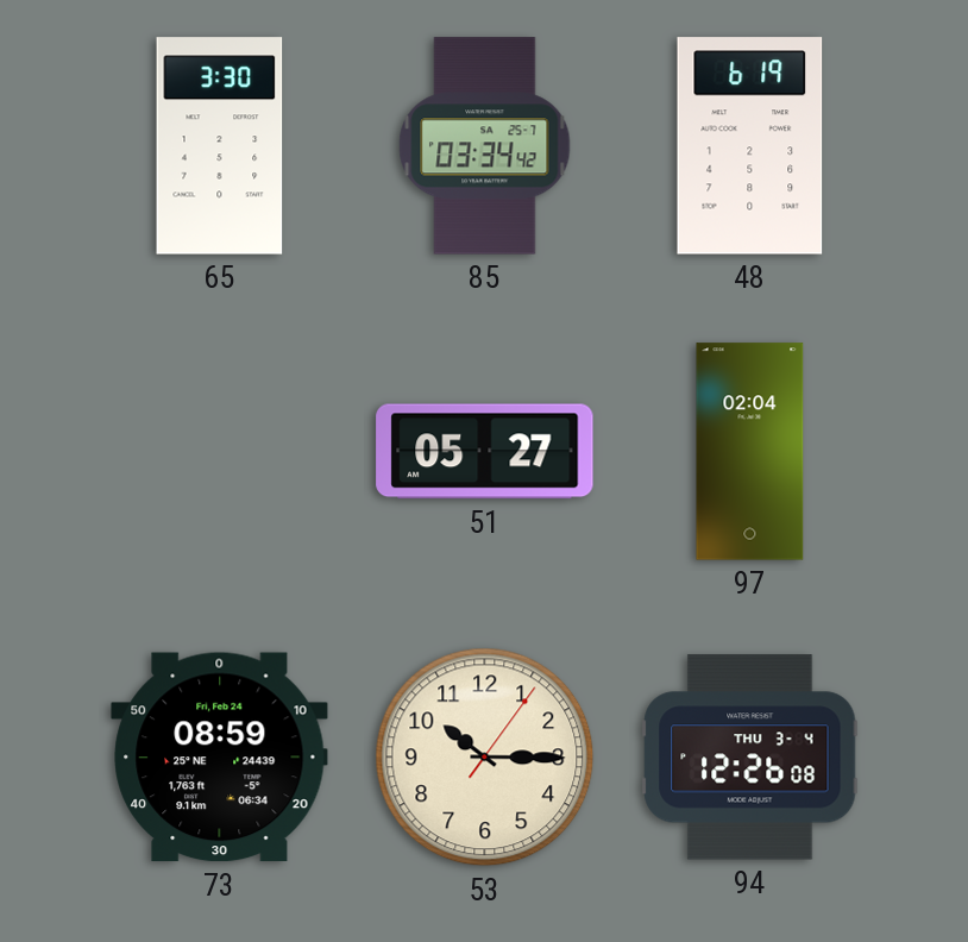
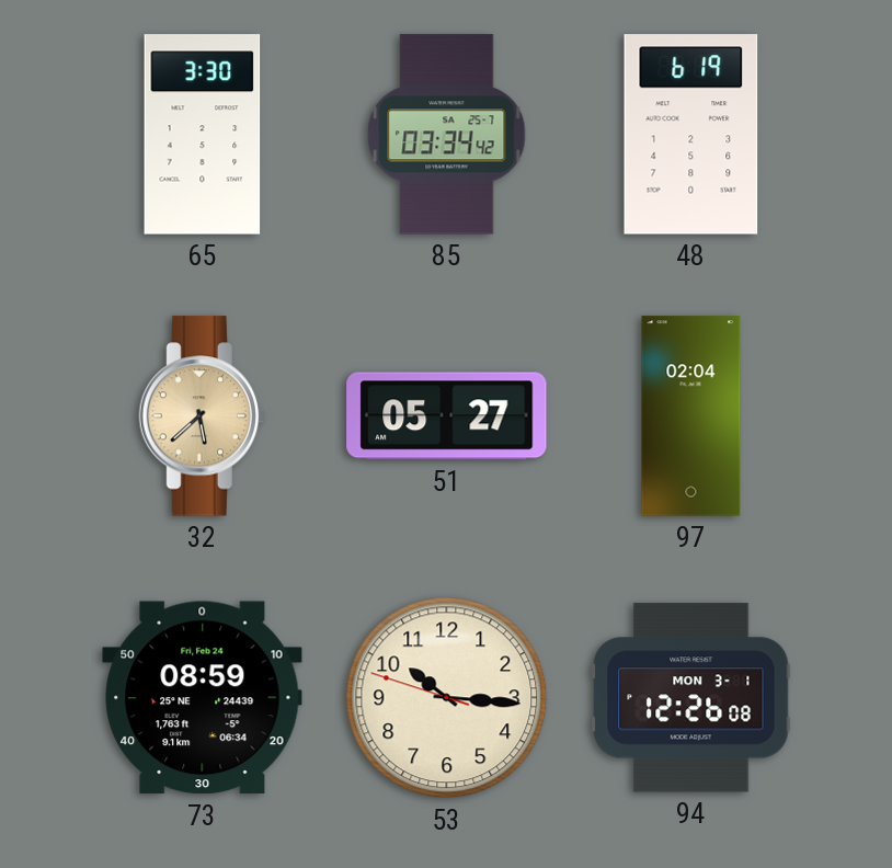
32: none -> 5:38 (202, 416)
53: 10:15:06 -> 10:15:48 (447, 698)
94 date: THU 3-4 -> MON 3-1 (691, 698)
